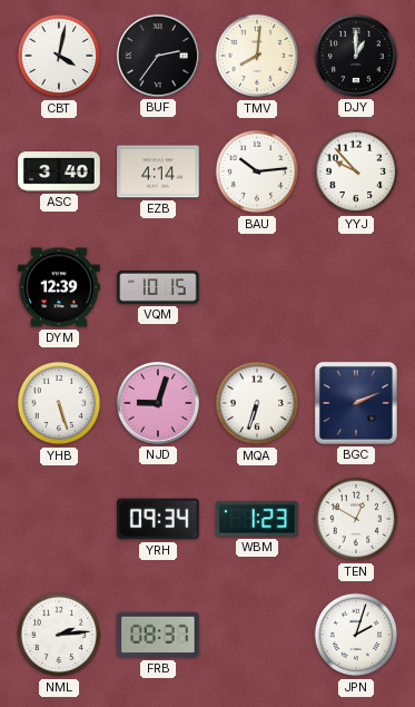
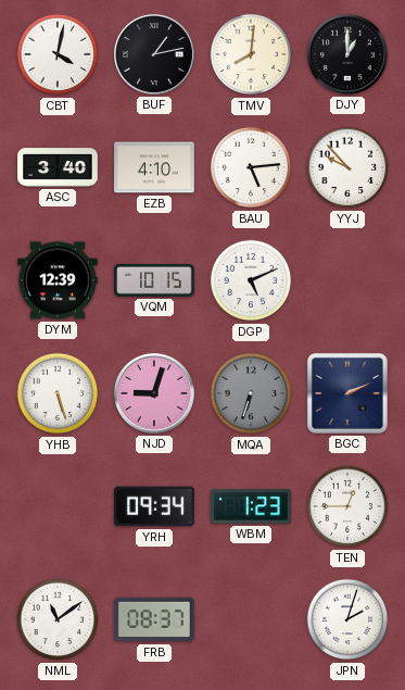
BUF: 2:36 -> 1:13 (154, 54)
EZB: 4:14 -> 4:10 (154, 167)
BAU: 10:14 -> 5:14 (251, 167)
DGP: none -> 5:11 (251, 280)
MQA dial: white -> grey (251, 393)
TEN: 12:50 -> 12:45 (347, 506)
NML: 2:14 -> 11:09 (58, 619)
